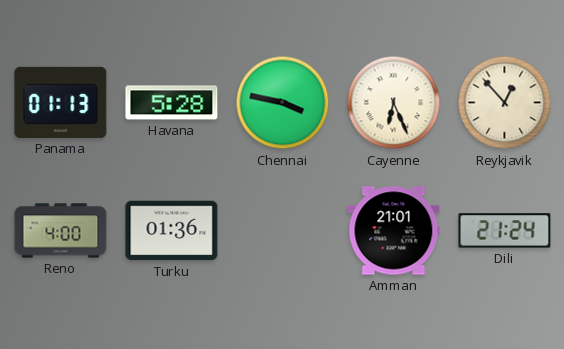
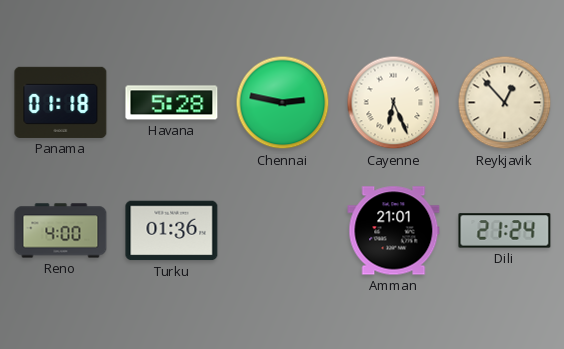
Panama: 01:13 -> 01:18 (61, 102)
Chennai: 3:47 -> 2:47 (283, 103)
